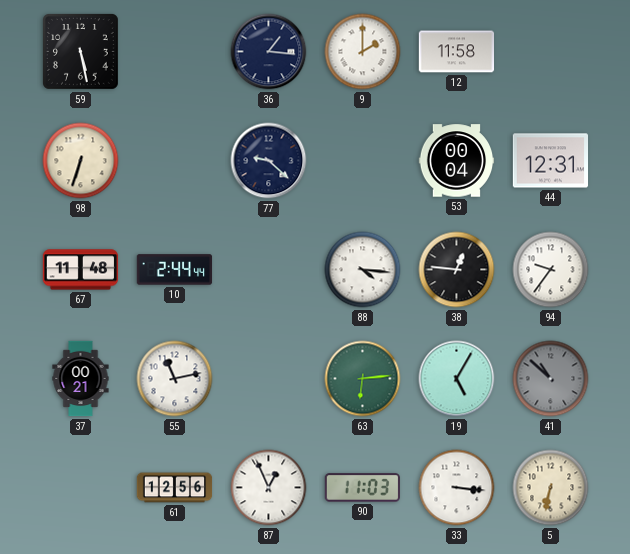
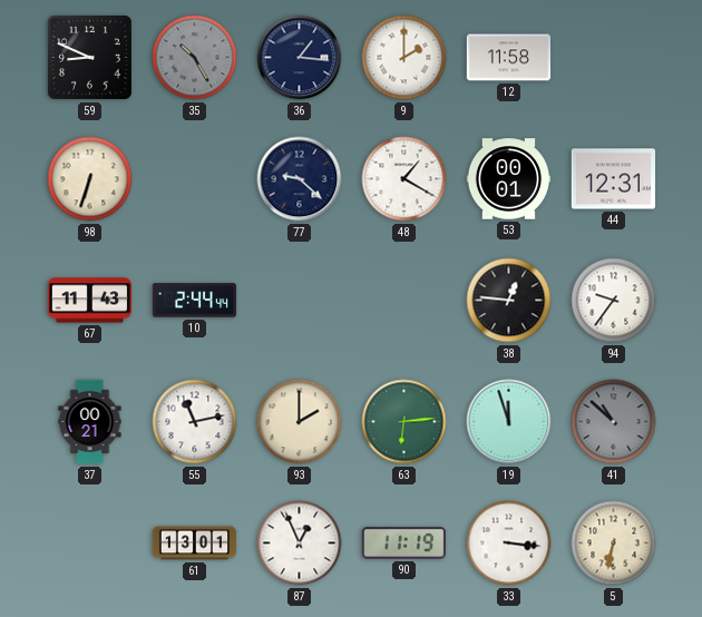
59: 5:28 -> 8:49 (89, 57)
35: none -> 10:25 (195, 58)
48: none -> 1:20 (404, 179)
53: 00:04 -> 00:01 (509, 179)
67: 11:48 -> 11:43 (90, 301)
88: 4:16 -> none (363, 270)
93: none -> 2:00 (300, 422)
19: 5:05 -> 11:57 (509, 422)
61: 12:56 -> 13:01 (195, 543)
90: 11:03 -> 11:19 (403, 543)
